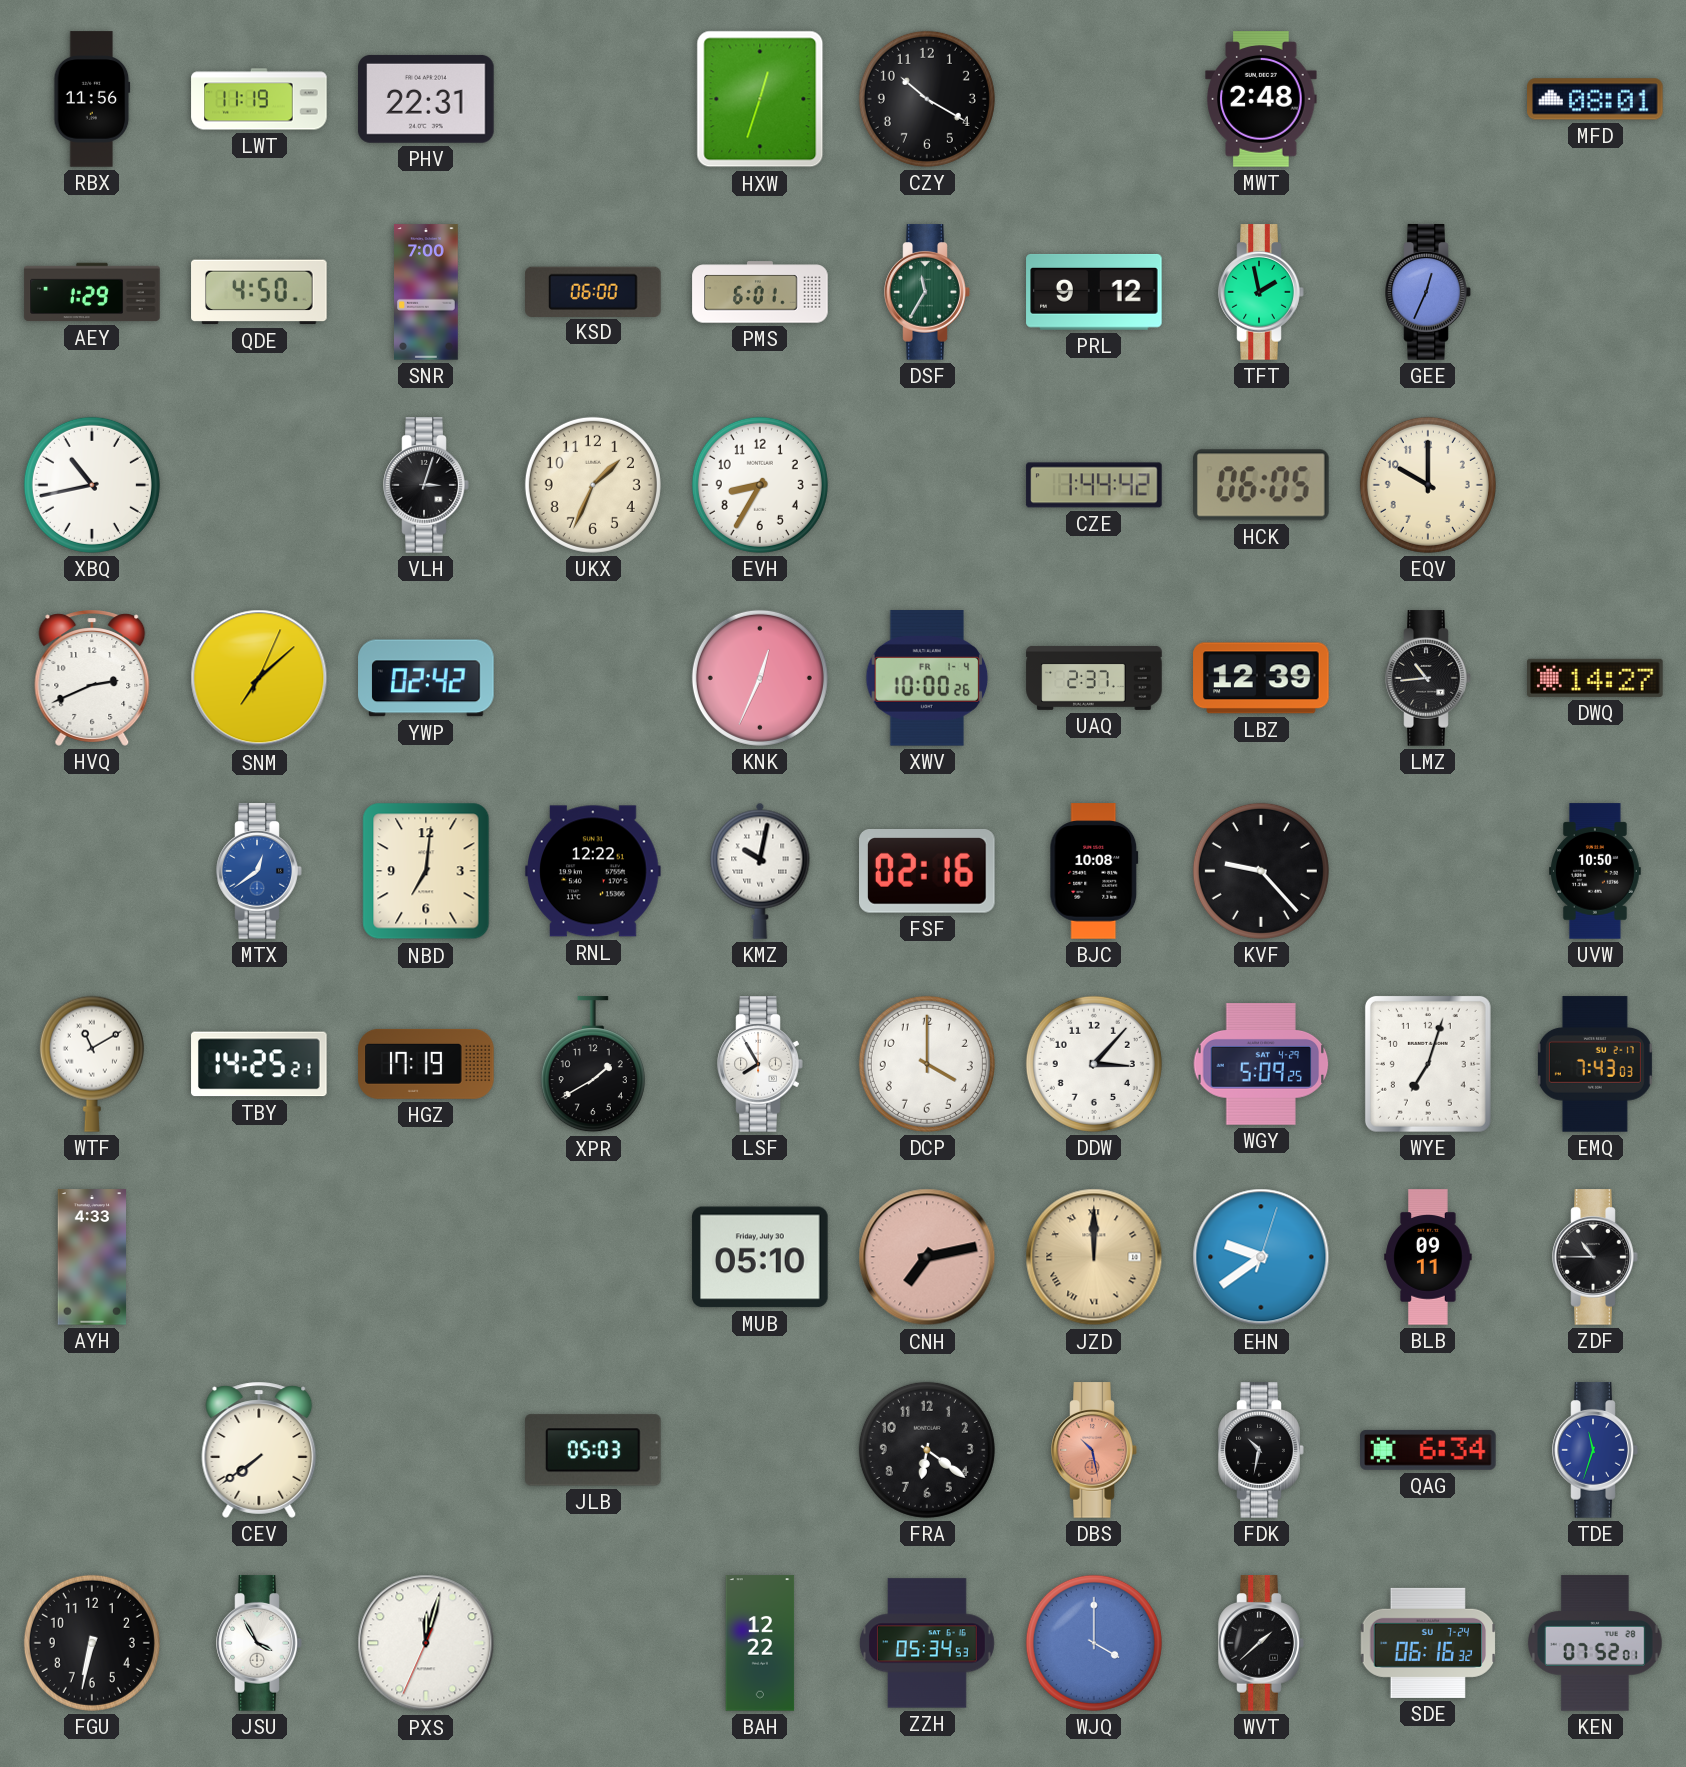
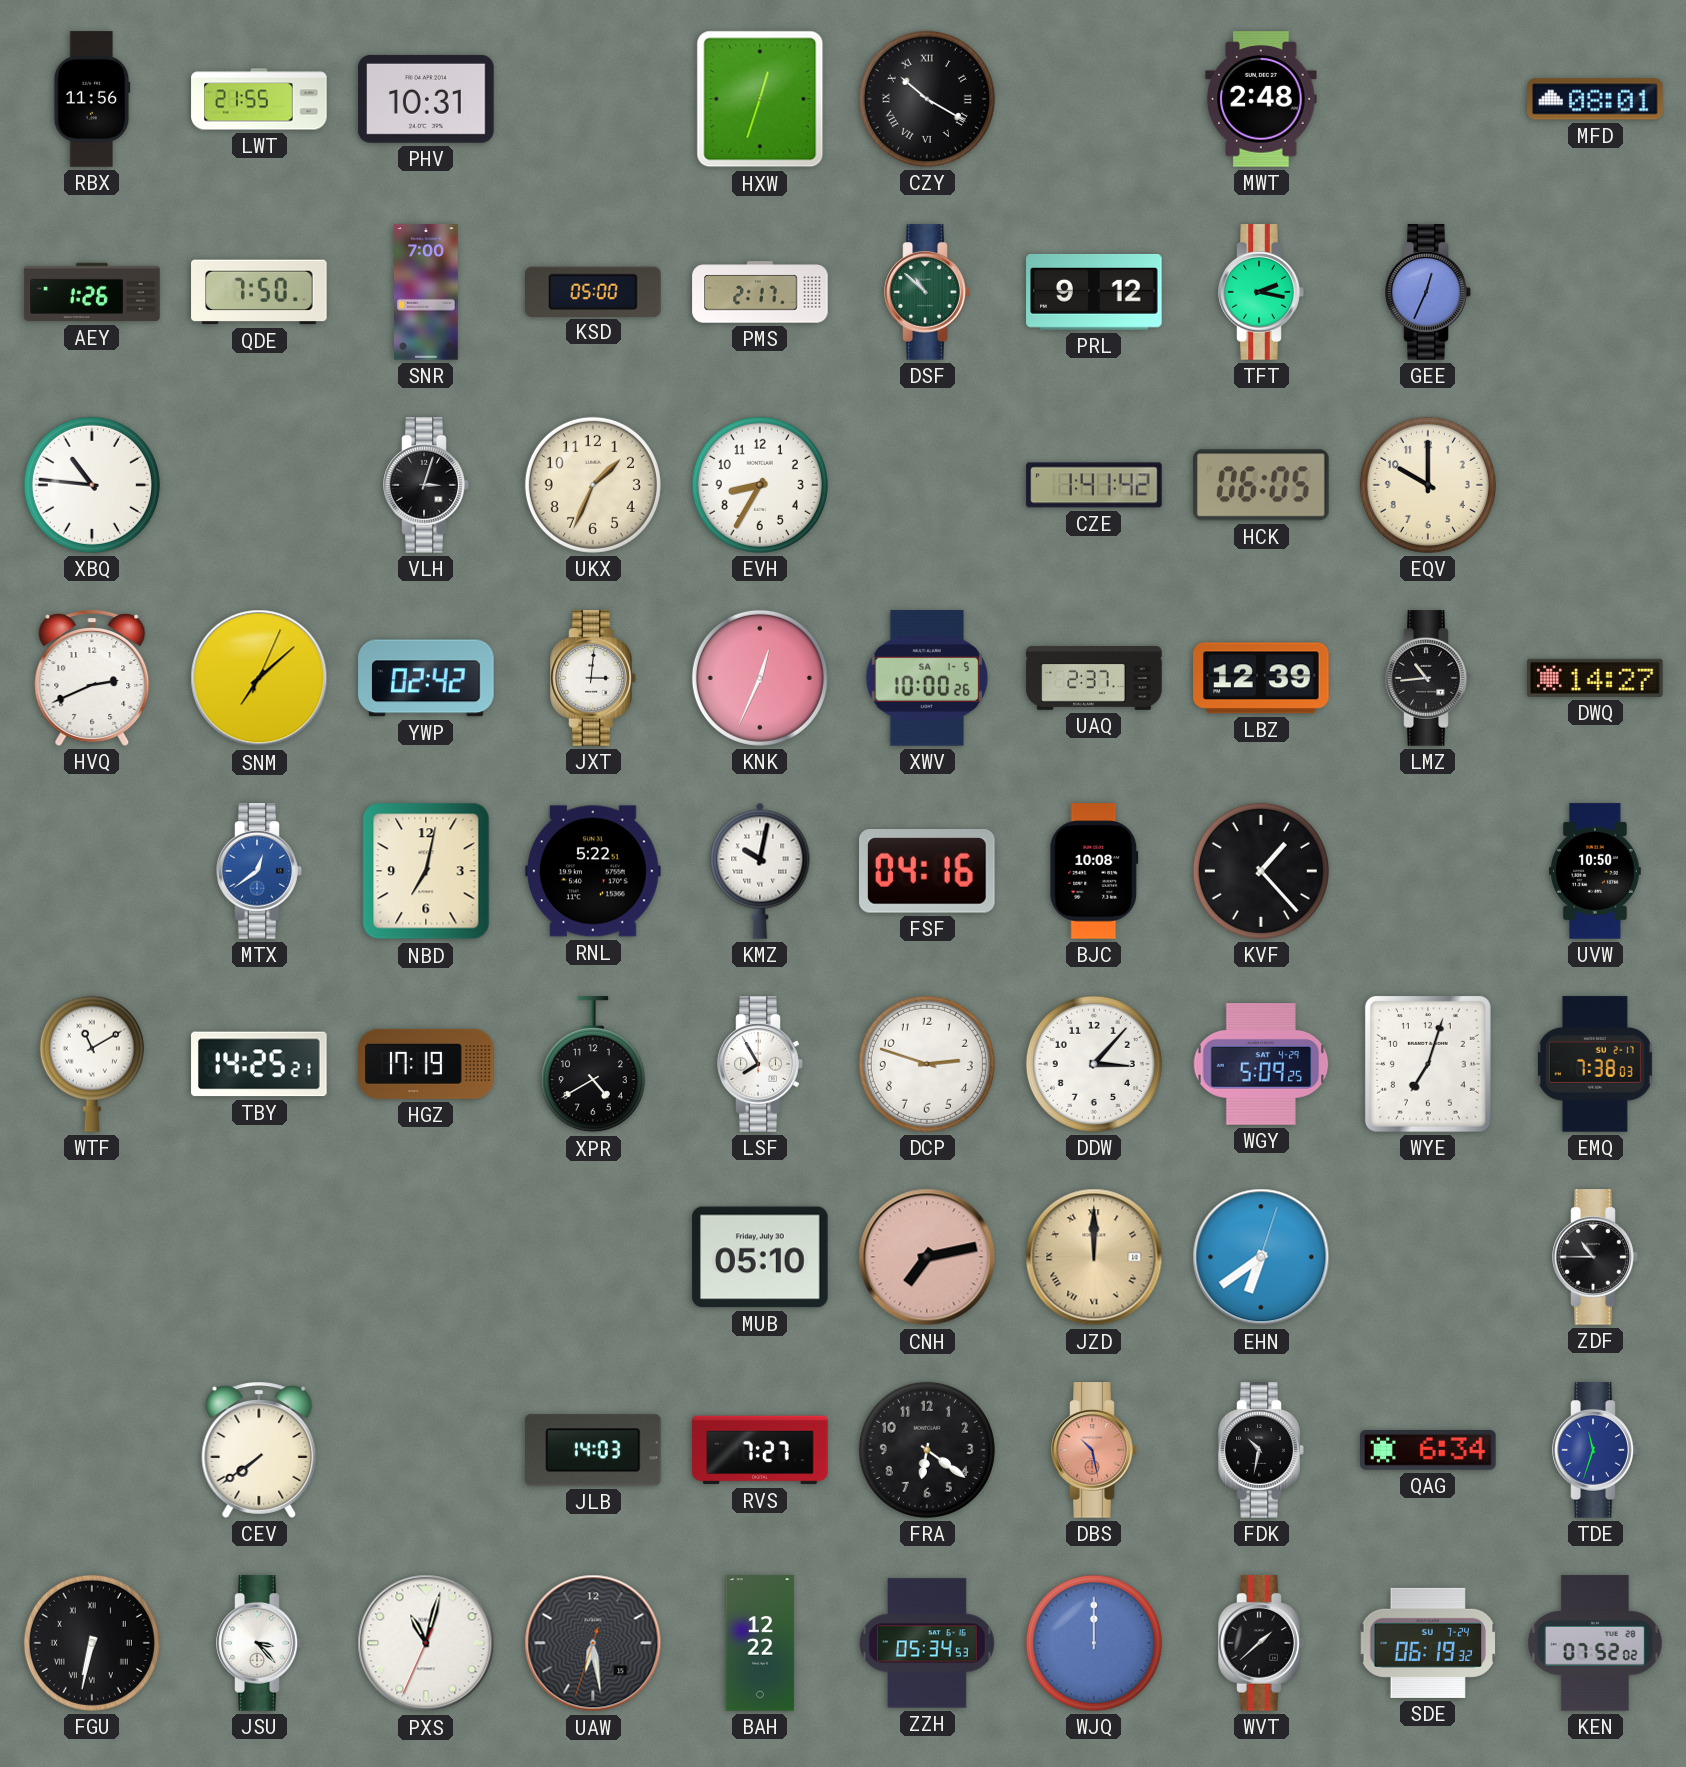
LWT: 11:19 -> 21:55 (259, 99)
PHV: 22:31 -> 10:31 (426, 99)
CZY numerals: Arabic -> Roman (927, 99)
AEY: 1:29 -> 1:26 (92, 292)
QDE: 4:50 -> 7:50 (259, 292)
KSD: 06:00 -> 05:00 (593, 291)
PMS: 6:01 -> 2:17 (760, 292)
DSF: 11:35 -> 10:52 (927, 292)
TFT: 1:58 -> 2:17 (1261, 292)
XBQ: 10:43 -> 10:46 (92, 485)
CZE: 1:44 -> 1:41 (1094, 485)
JXT: none -> 3:01 (593, 678)
XWV date: FR 1-4 -> SA 1-5 (927, 678)
NBD: 7:01 -> 7:02 (426, 871)
RNL: 12:22 -> 5:22 (593, 871)
FSF: 02:16 -> 04:16 (928, 872)
KVF: 9:23 -> 1:23 (1261, 871)
XPR: 1:40 -> 4:40 (593, 1065)
DCP: 4:00 -> 2:48 (927, 1064)
EMQ: 7:43 -> 7:38 (1595, 1064)
AYH: 4:33 -> none (92, 1257)
EHN: 9:39 -> 6:39 (1261, 1257)
BLB: 09:11 -> none (1428, 1257)
JLB: 05:03 -> 14:03 (594, 1450)
RVS: none -> 7:27 (760, 1450)
FGU numerals: Arabic -> Roman (92, 1643)
JSU: 3:55 -> 3:23 (259, 1643)
PXS: 12:02 -> 11:02 (426, 1643)
UAW: none -> 6:28 (593, 1643)
WJQ: 4:00 -> 12:00 (1094, 1643)
SDE: 06:16 -> 06:19 (1428, 1643)
KEN: 07:52:01 -> 07:52:02 (1596, 1643)
